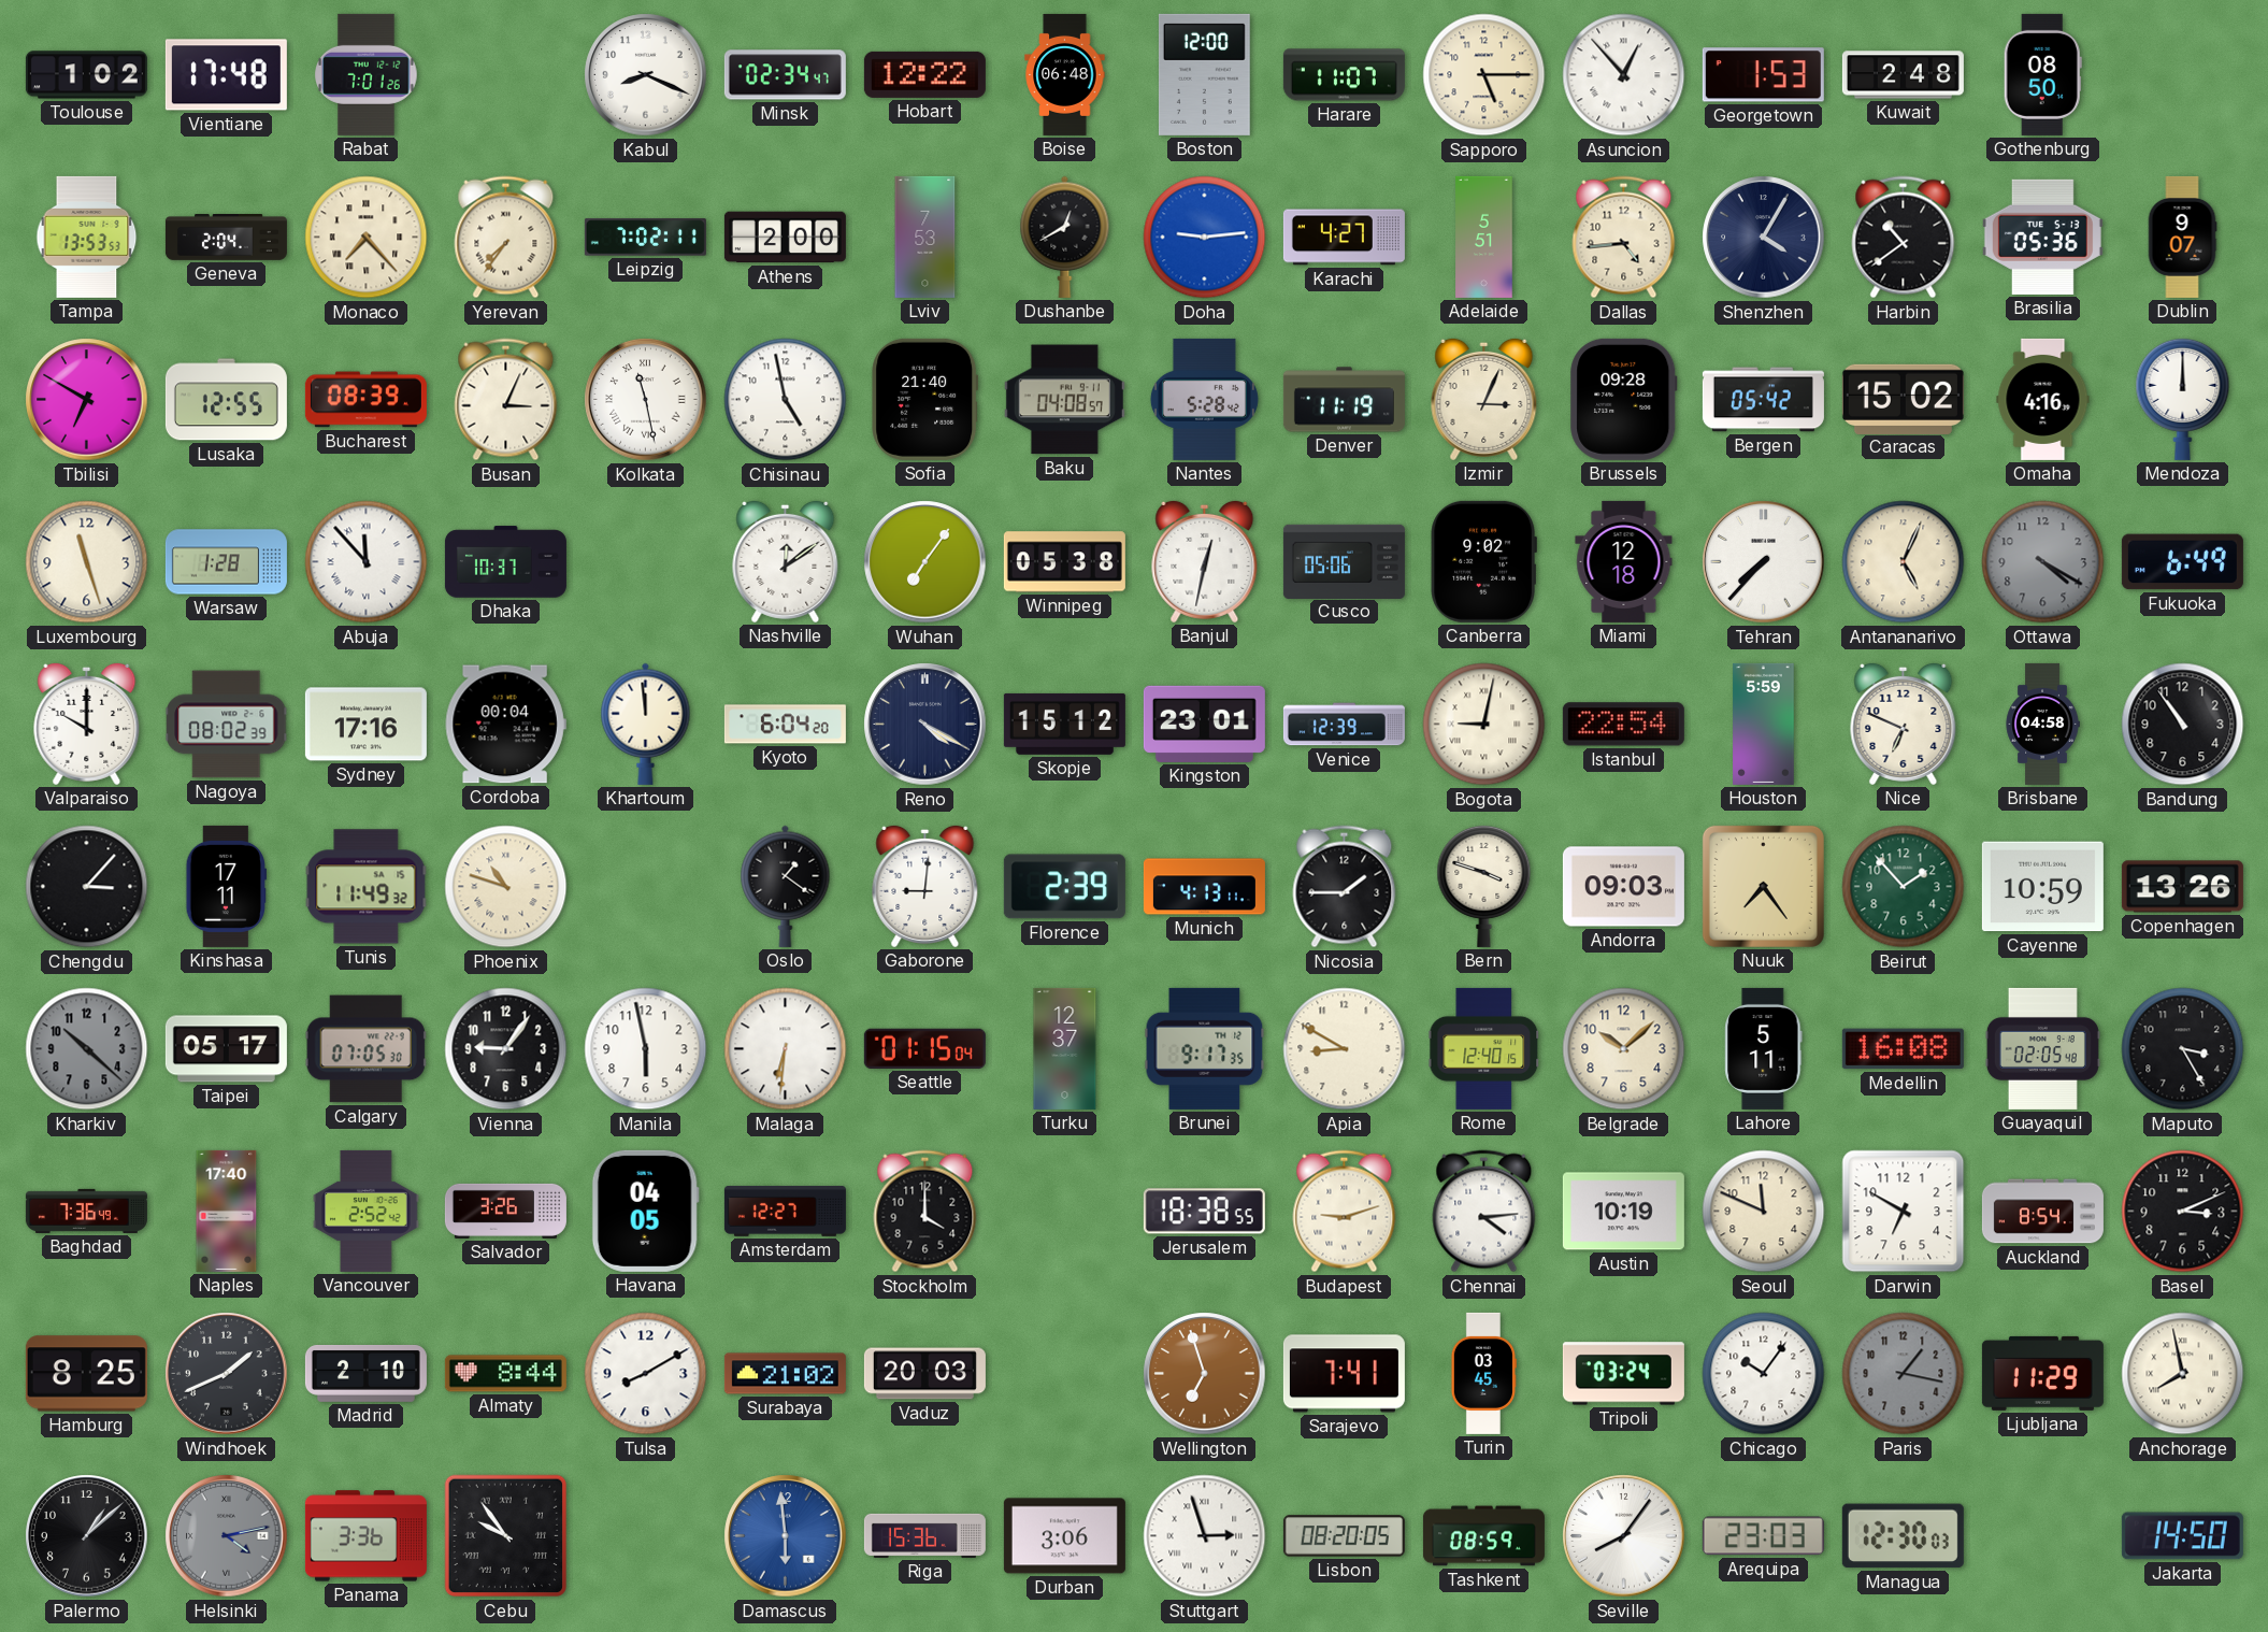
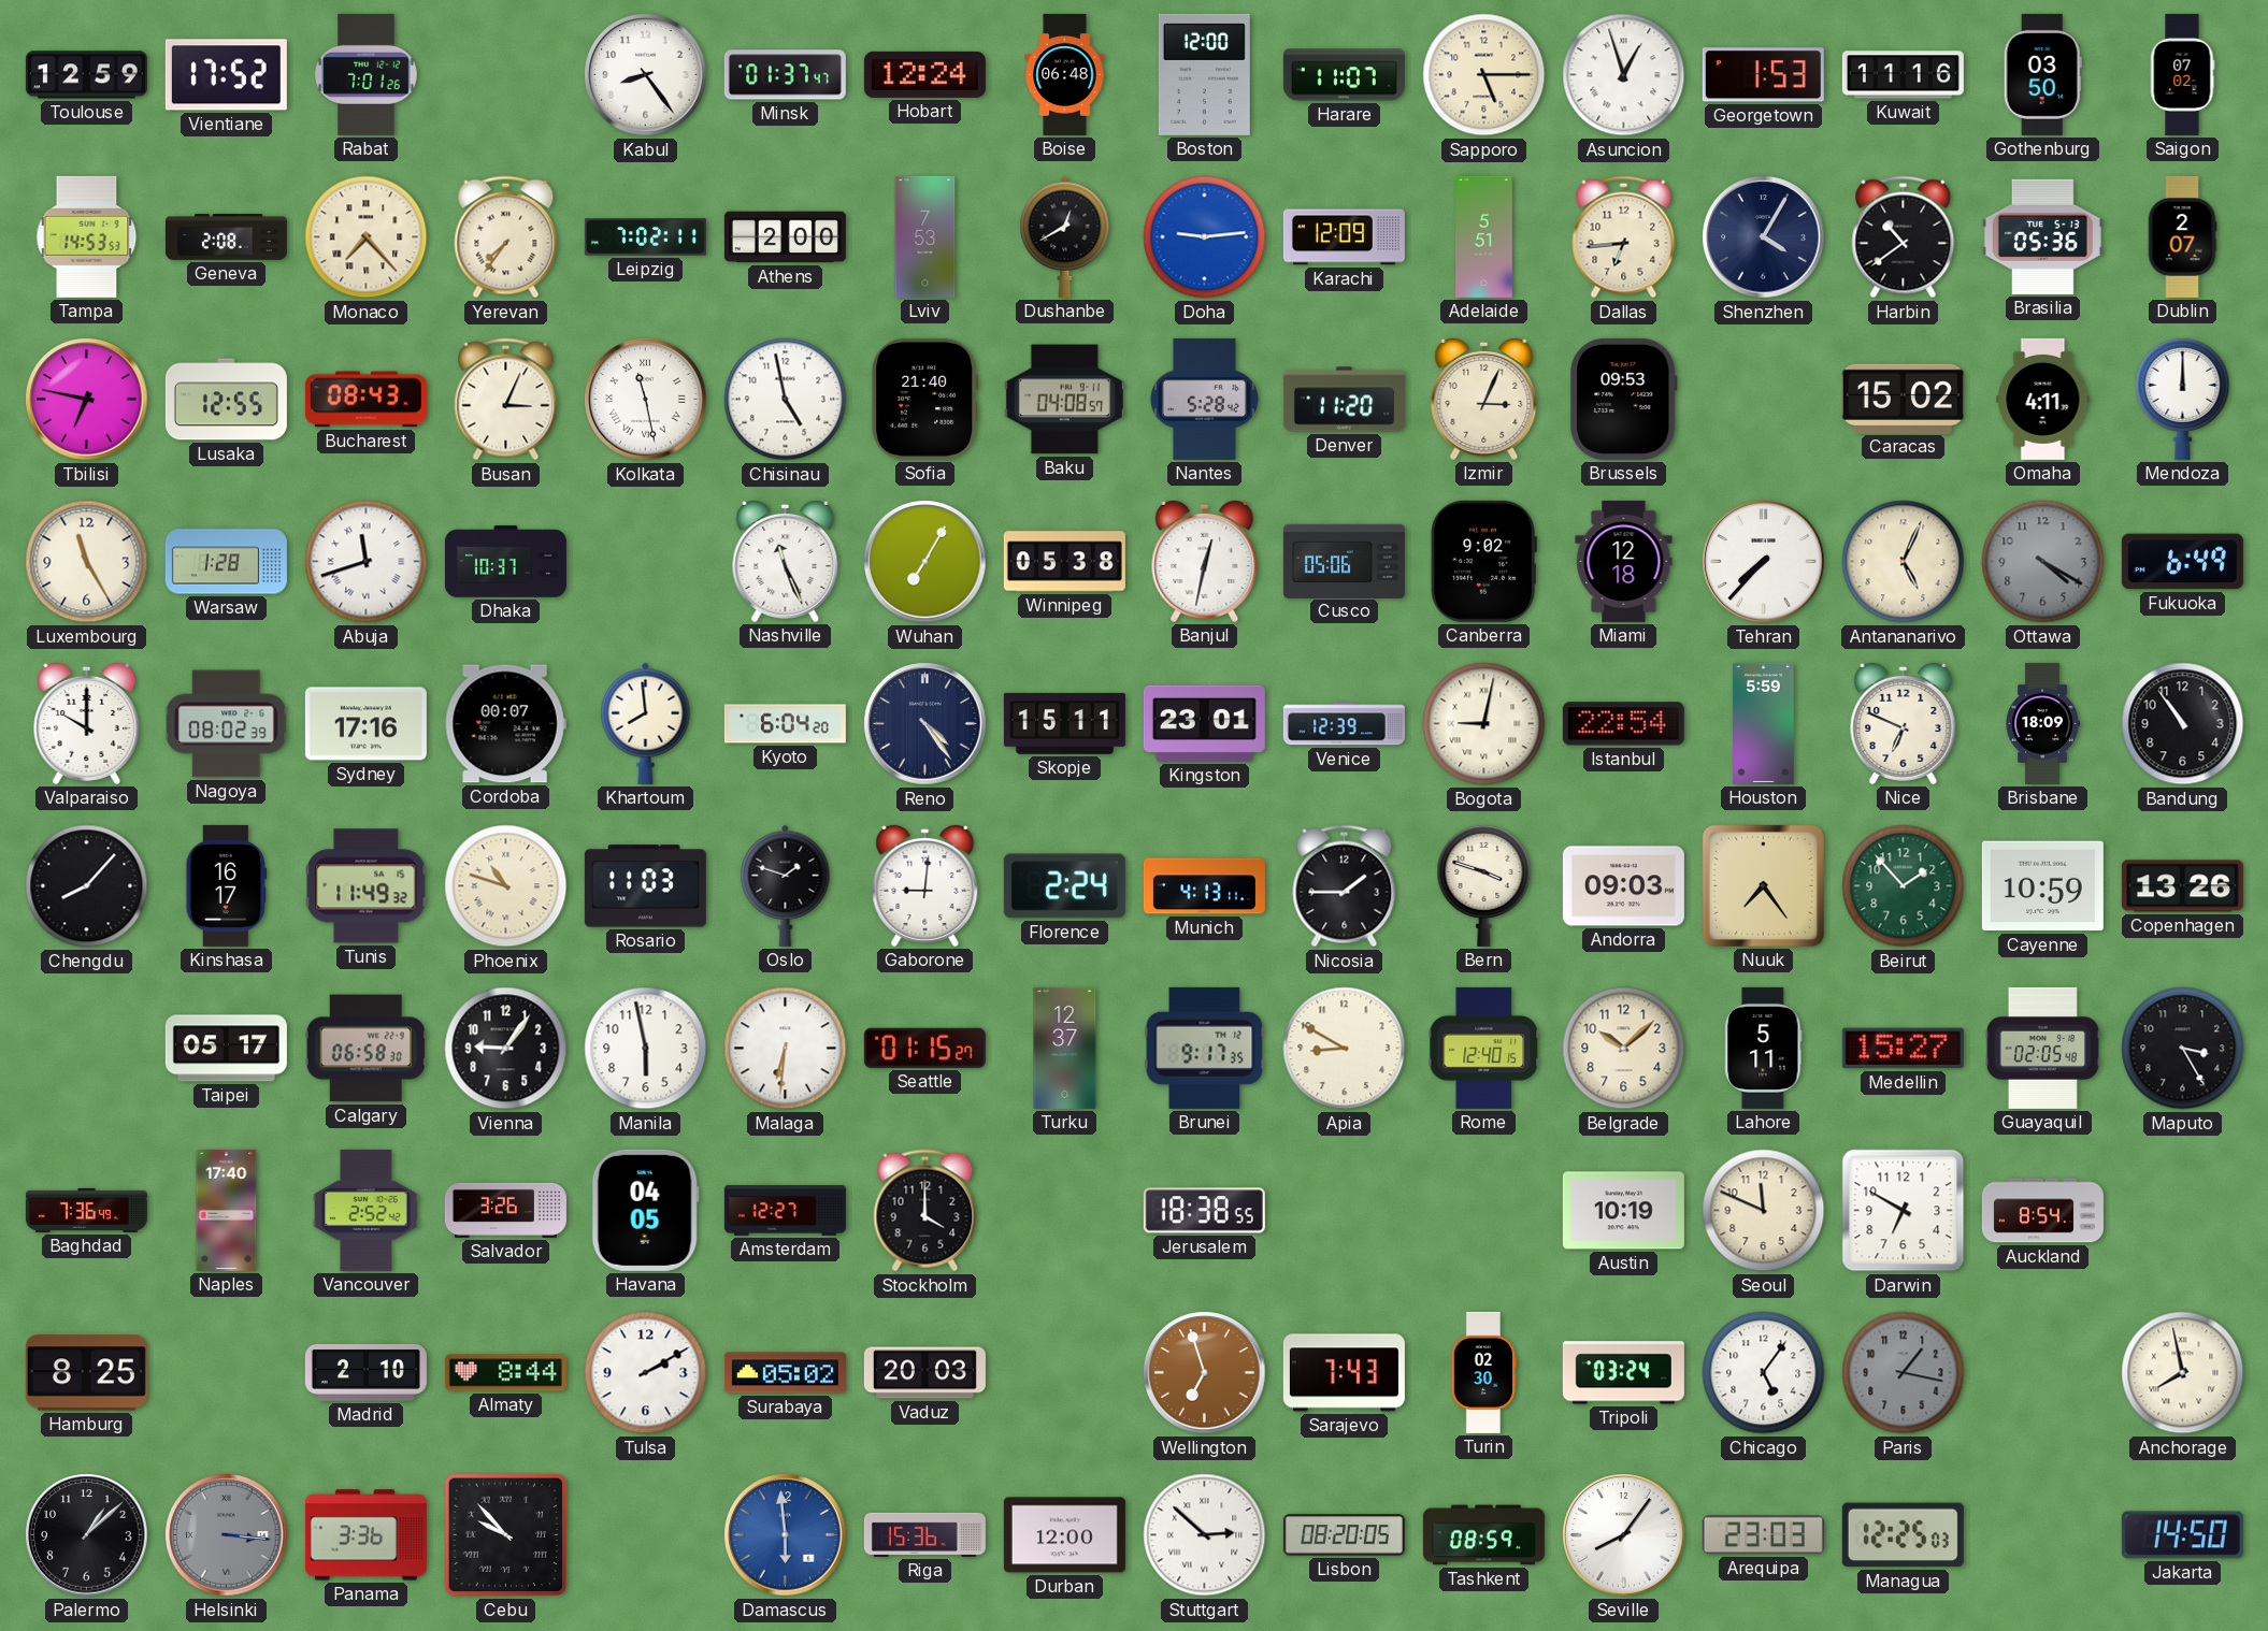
Toulouse: 1:02 -> 12:59 (86, 75)
Vientiane: 17:48 -> 17:52 (226, 75)
Kabul: 8:19 -> 8:24 (646, 75)
Minsk: 02:34 -> 01:37 (785, 75)
Hobart: 12:22 -> 12:24 (924, 74)
Asuncion: 12:53 -> 12:57 (1624, 75)
Kuwait: 2:48 -> 11:16 (1903, 75)
Gothenburg: 08:50 -> 03:50 (2042, 74)
Saigon: none -> 07:02 (2182, 74)
Tampa: 13:53 -> 14:53 (87, 236)
Geneva: 2:04 -> 2:08 (226, 237)
Karachi: 4:27 -> 12:09 (1344, 237)
Dallas: 4:44 -> 6:44 (1624, 237)
Dublin: 9:07 -> 2:07 (2182, 236)
Tbilisi: 6:50 -> 6:47 (87, 400)
Bucharest: 08:39 -> 08:43 (365, 400)
Denver: 11:19 -> 11:20 (1344, 400)
Brussels: 09:28 -> 09:53 (1624, 399)
Bergen: 05:42 -> none (1763, 400)
Omaha: 4:16 -> 4:11 (2043, 399)
Luxembourg: 11:27 -> 11:25 (87, 562)
Abuja: 11:53 -> 11:42 (367, 562)
Nashville: 12:09 -> 11:26 (786, 561)
Wuhan: 7:06 -> 7:05 (925, 562)
Cordoba: 00:04 -> 00:07 (505, 724)
Khartoum: 11:59 -> 7:59 (646, 723)
Reno: 4:20 -> 4:24 (925, 724)
Skopje: 15:12 -> 15:11 (1064, 723)
Brisbane: 04:58 -> 18:09 (2042, 723)
Chengdu: 3:07 -> 8:07 (87, 886)
Kinshasa: 17:11 -> 16:17 (227, 885)
Rosario: none -> 11:03 (645, 886)
Oslo: 1:21 -> 1:48 (786, 885)
Florence: 2:39 -> 2:24 (1064, 886)
Kharkiv: 10:22 -> none (87, 1049)
Calgary: 07:05 -> 06:58 (365, 1049)
Seattle: 01:15:04 -> 01:15:27 (924, 1048)
Medellin: 16:08 -> 15:27 (1903, 1049)
Budapest: 9:12 -> none (1345, 1212)
Chennai: 4:14 -> none (1484, 1212)
Basel: 3:11 -> none (2183, 1212)
Windhoek: 1:41 -> none (227, 1374)
Tulsa: 8:10 -> 2:10 (646, 1373)
Surabaya: 21:02 -> 05:02 (785, 1373)
Sarajevo: 7:41 -> 7:43 (1344, 1373)
Turin: 03:45 -> 02:30 (1483, 1372)
Chicago: 10:06 -> 5:06 (1764, 1373)
Ljubljana: 11:29 -> none (2042, 1373)
Helsinki: 4:13 -> 3:16 (227, 1535)
Cebu: 9:54 -> 9:53 (506, 1535)
Durban: 3:06 -> 12:00 (1064, 1535)
Stuttgart: 2:57 -> 2:52 (1205, 1535)
Managua: 12:30 -> 12:25 (1903, 1535)
